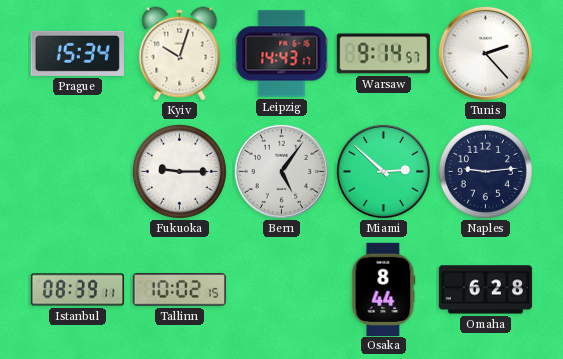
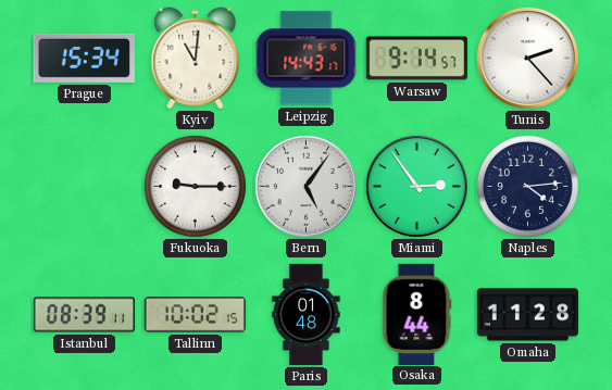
Kyiv: 10:03 -> 11:01 (196, 59)
Miami: 2:52 -> 2:54 (416, 186)
Naples: 9:14 -> 4:14 (527, 186)
Paris: none -> 01:48 (307, 315)
Omaha: 6:28 -> 11:28 (527, 315)
